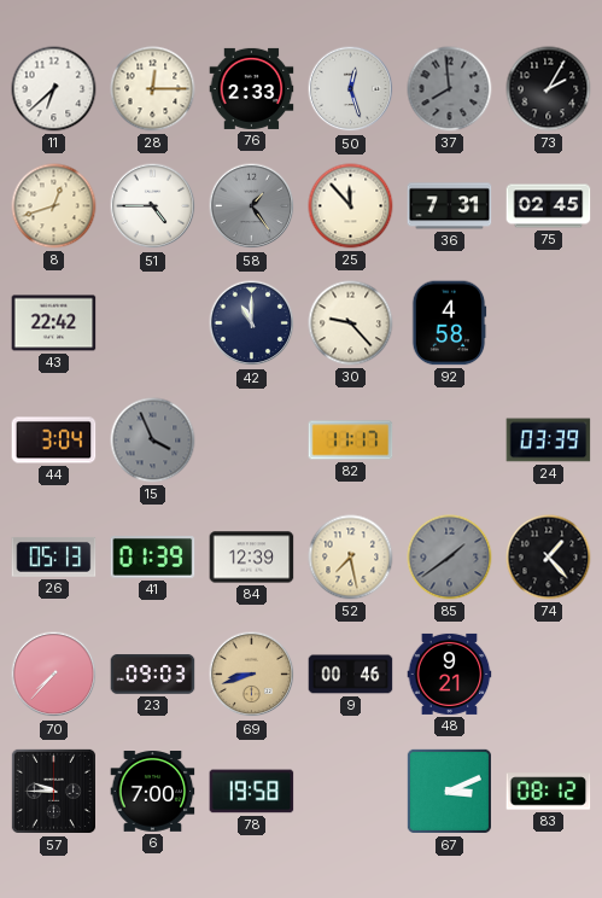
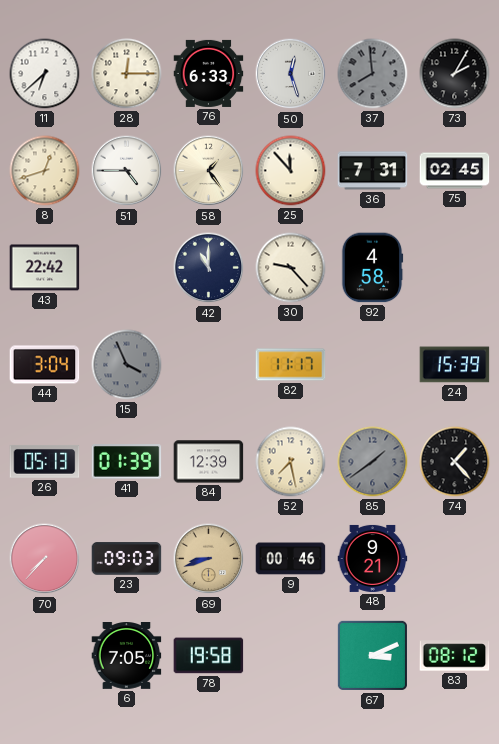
76: 2:33 -> 6:33 (209, 73)
58 dial: grey -> cream (209, 171)
24: 03:39 -> 15:39 (455, 365)
57: 9:45 -> none (53, 791)
6: 7:00 -> 7:05 (127, 656)
